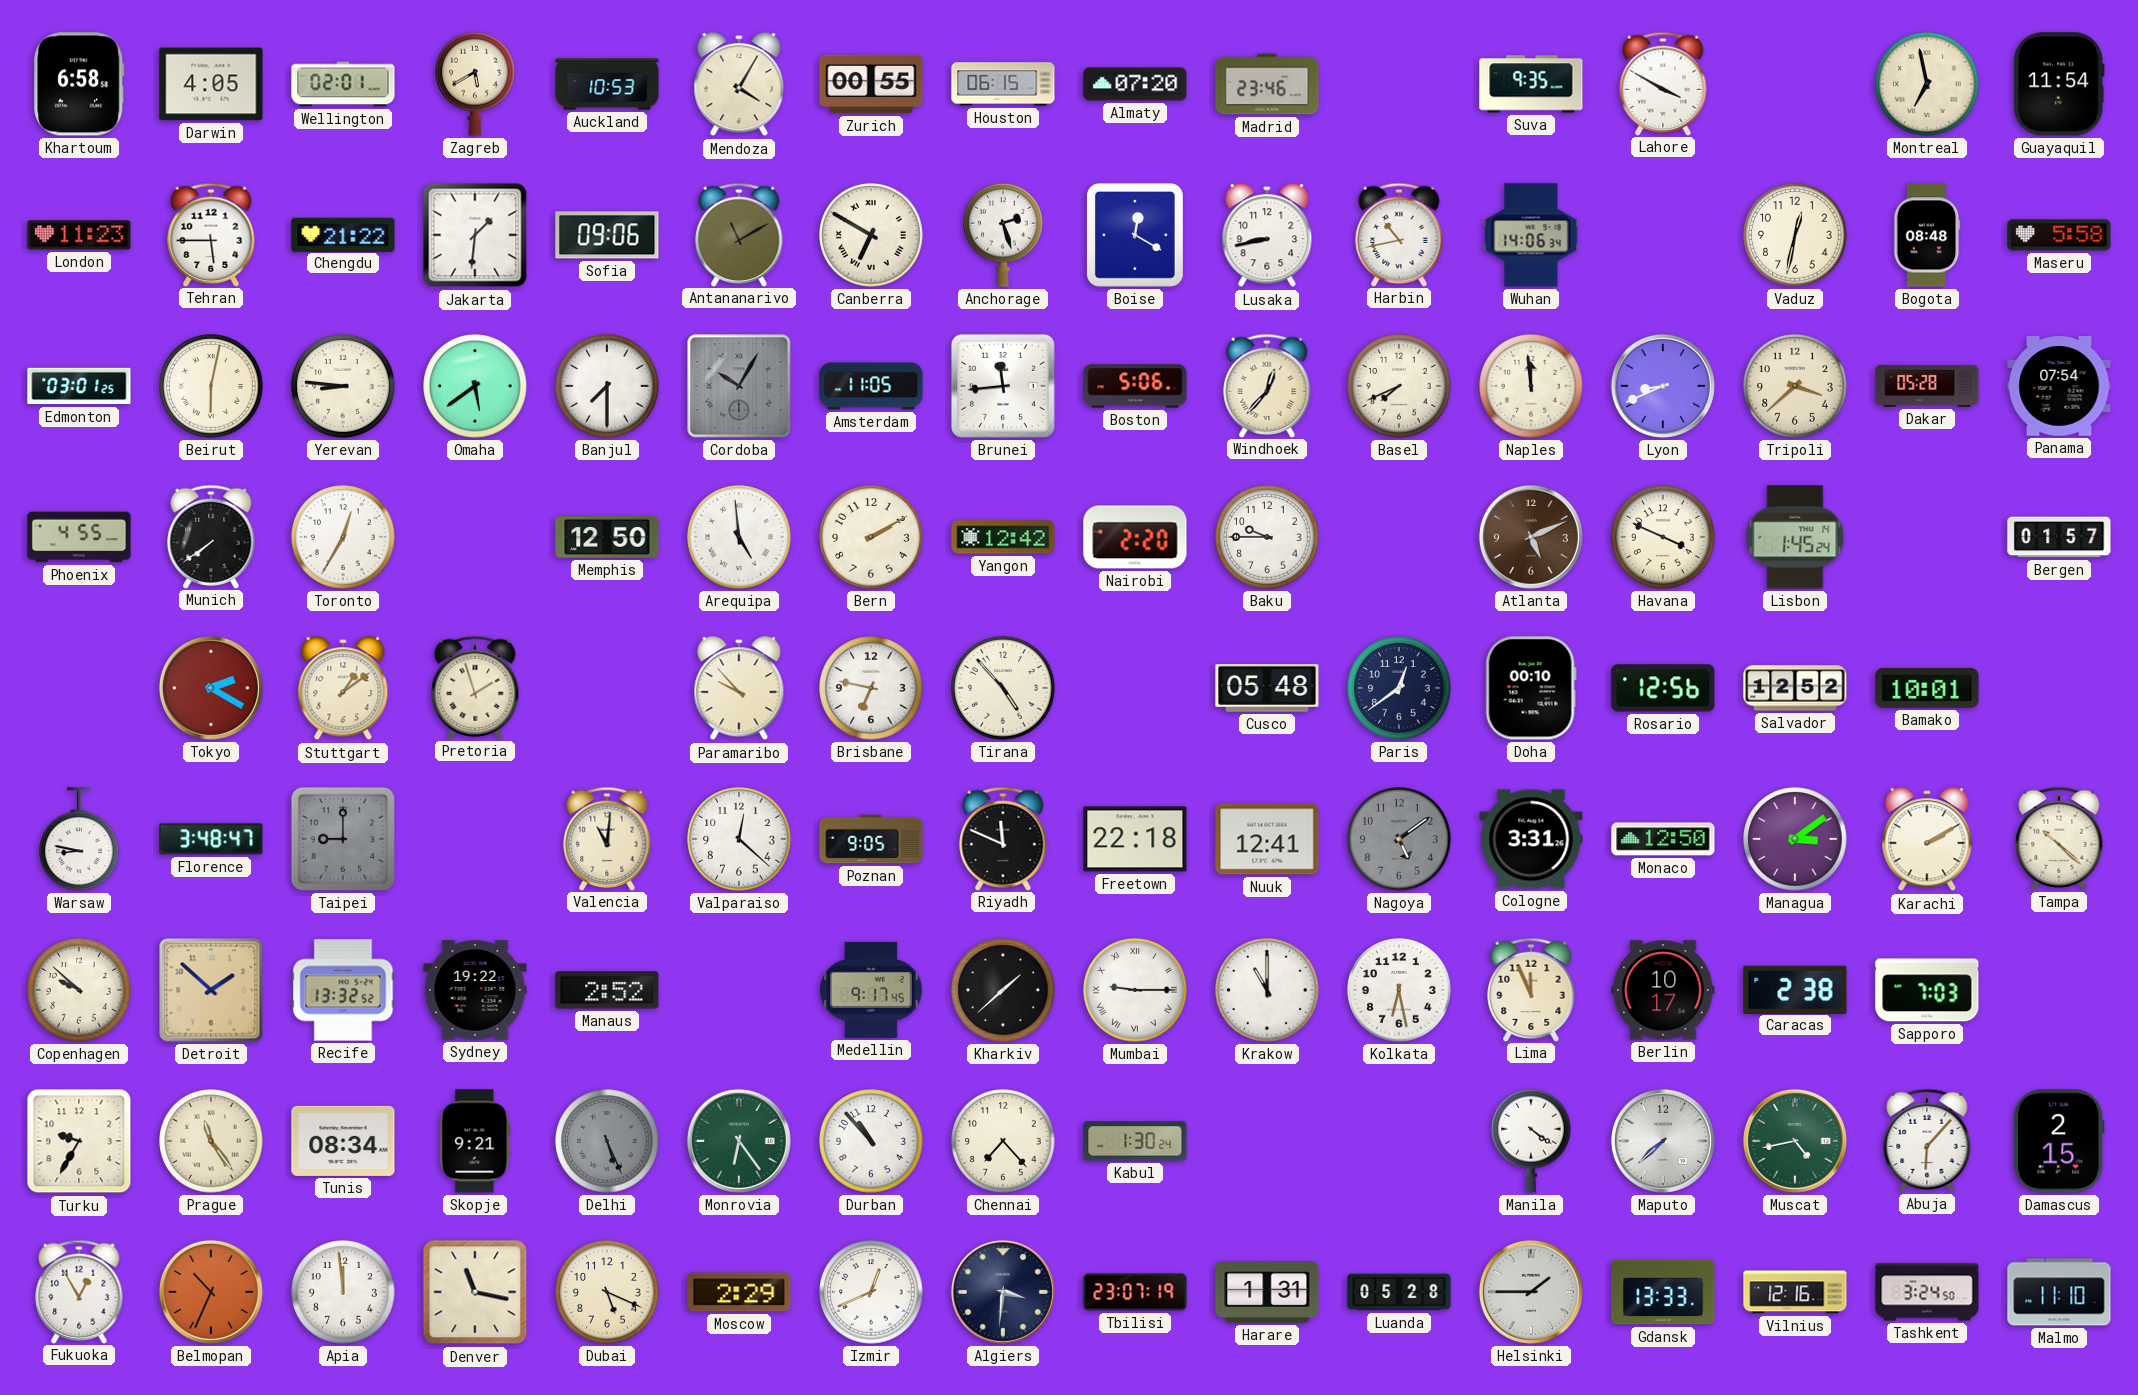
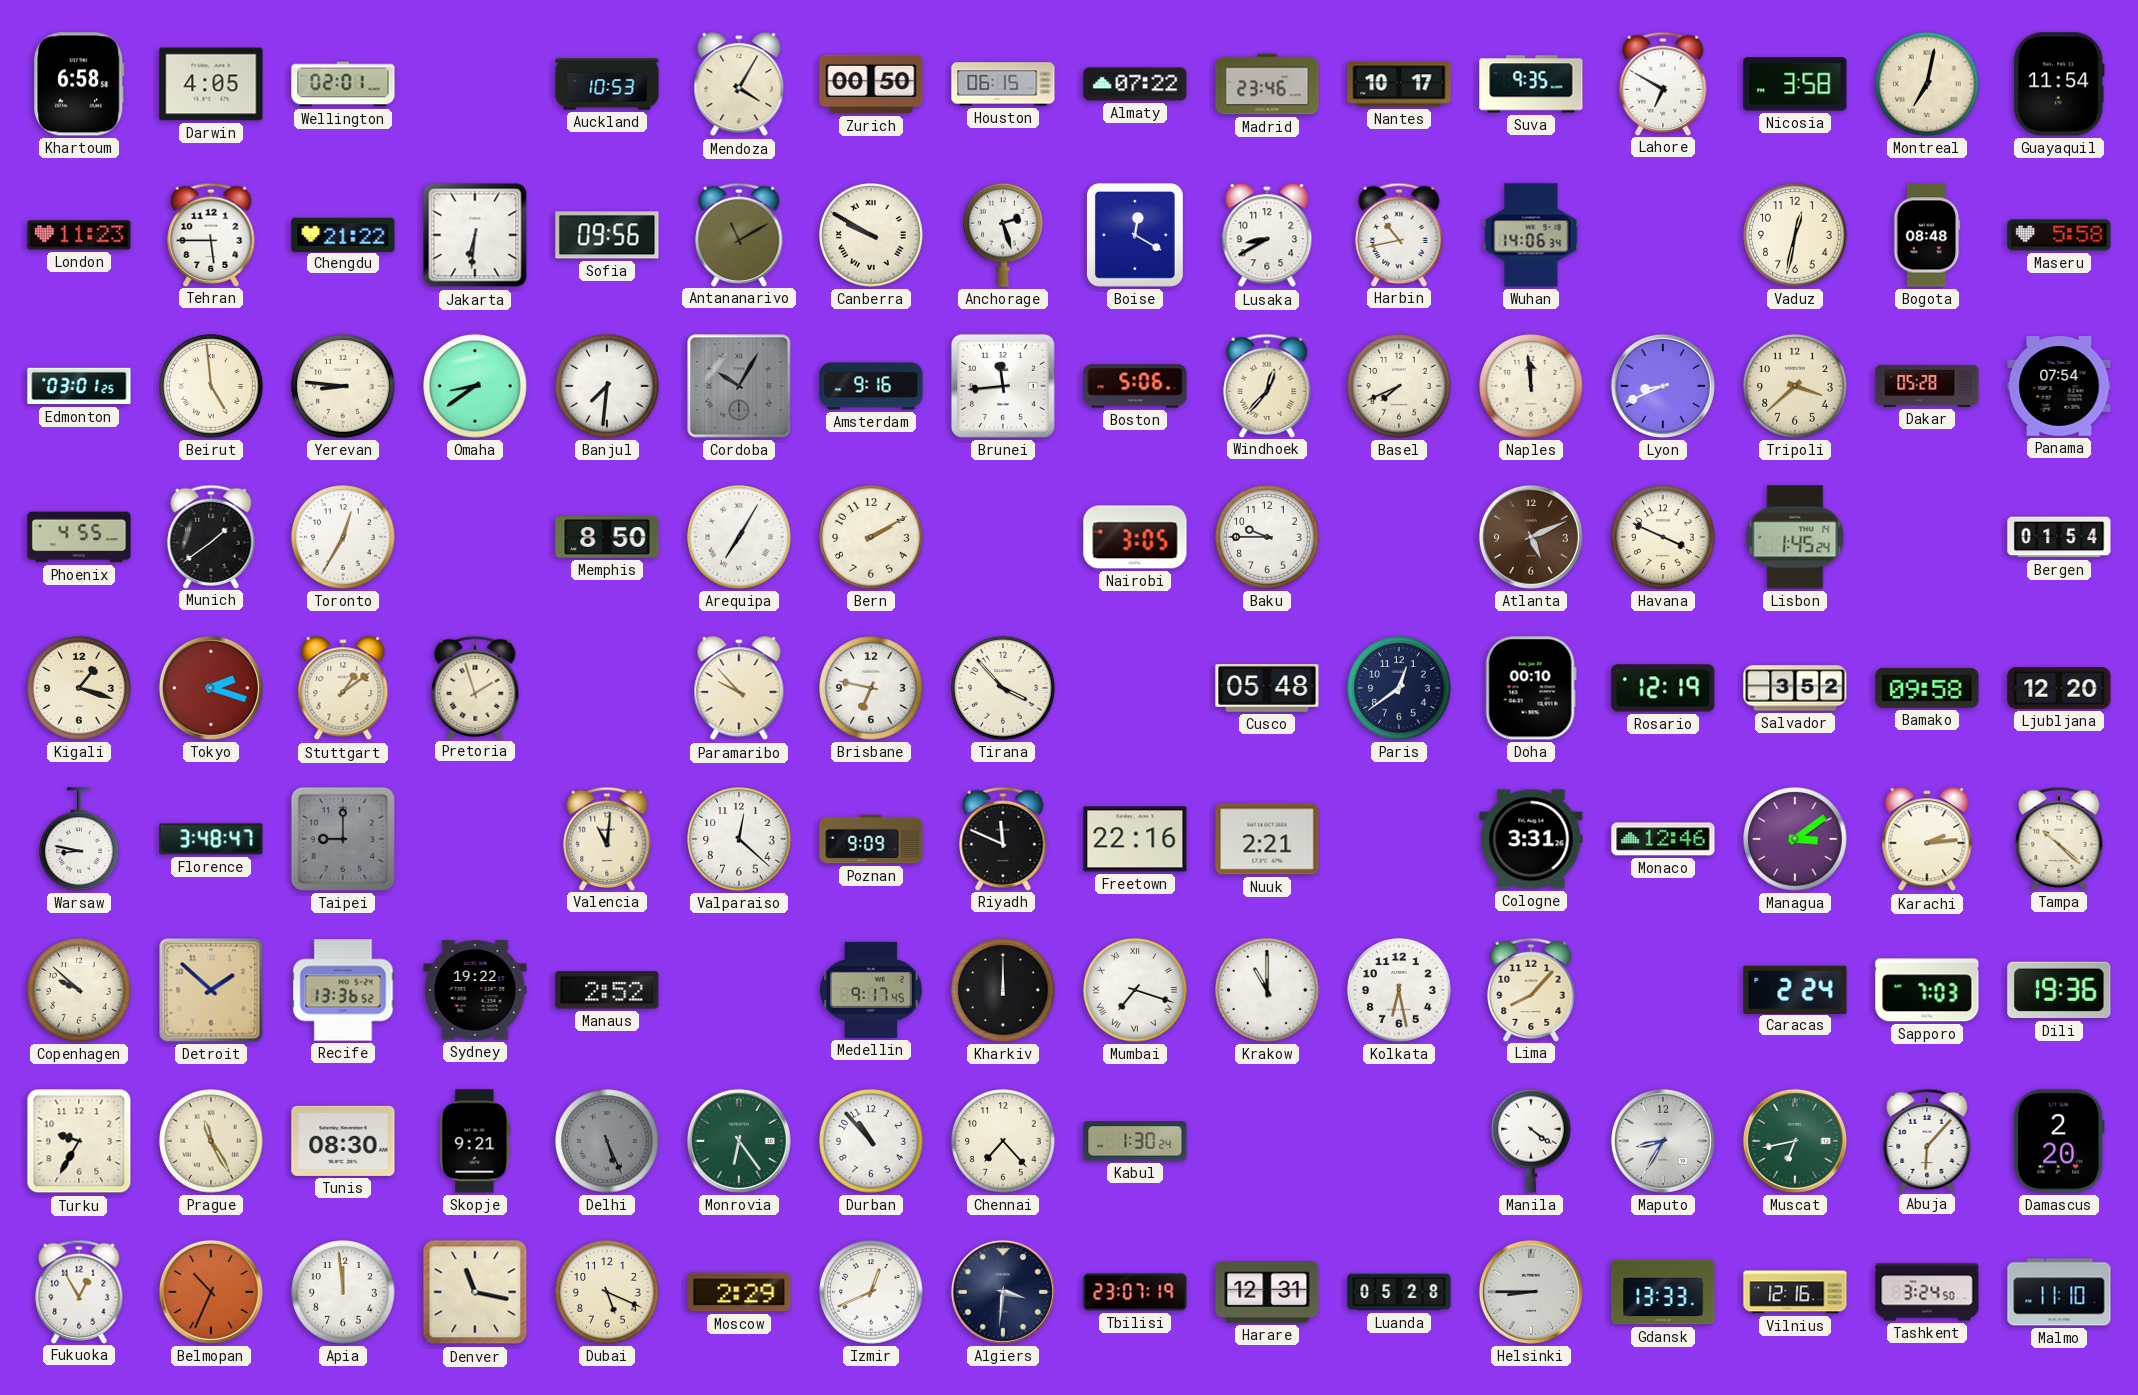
Zagreb: 5:40 -> none (475, 84)
Zurich: 00:55 -> 00:50 (871, 84)
Almaty: 07:20 -> 07:22 (1135, 84)
Nantes: none -> 10:17 (1399, 84)
Lahore: 3:50 -> 6:50 (1663, 83)
Nicosia: none -> 3:58 (1795, 84)
Montreal: 6:58 -> 7:02 (1927, 84)
Jakarta: 1:31 -> 6:31 (475, 235)
Sofia: 09:06 -> 09:56 (607, 235)
Canberra: 6:50 -> 9:50 (871, 235)
Lusaka: 8:43 -> 8:40 (1267, 236)
Beirut: 6:02 -> 4:59 (211, 386)
Omaha: 5:39 -> 8:39 (475, 386)
Banjul: 7:30 -> 7:31 (607, 386)
Amsterdam: 11:05 -> 9:16 (871, 386)
Munich: 7:39 -> 1:39 (211, 536)
Memphis: 12:50 -> 8:50 (607, 537)
Arequipa: 4:59 -> 7:05 (739, 537)
Yangon: 12:42 -> none (1003, 537)
Nairobi: 2:20 -> 3:05 (1135, 537)
Bergen: 01:57 -> 01:54 (2059, 537)
Kigali: none -> 1:18 (79, 688)
Tokyo: 2:20 -> 2:18 (211, 688)
Tirana: 4:53 -> 3:53 (1003, 688)
Rosario: 12:56 -> 12:19 (1663, 688)
Salvador: 12:52 -> 3:52 (1795, 688)
Bamako: 10:01 -> 09:58 (1927, 688)
Ljubljana: none -> 12:20 (2059, 688)
Poznan: 9:05 -> 9:09 (871, 839)
Freetown: 22:18 -> 22:16 (1135, 839)
Nuuk: 12:41 -> 2:21 (1267, 839)
Nagoya: 5:09 -> none (1399, 839)
Monaco: 12:50 -> 12:46 (1663, 839)
Karachi: 2:10 -> 2:14 (1927, 840)
Recife: 13:32 -> 13:36 (343, 990)
Kharkiv: 1:38 -> 12:00 (1003, 990)
Mumbai: 9:15 -> 7:18 (1135, 990)
Lima: 11:56 -> 8:07 (1531, 989)
Berlin: 10:17 -> none (1663, 990)
Caracas: 2:38 -> 2:24 (1795, 989)
Dili: none -> 19:36 (2059, 990)
Prague: 11:24 -> 11:25 (211, 1141)
Tunis: 08:34 -> 08:30 (343, 1141)
Maputo: 7:38 -> 8:35 (1663, 1141)
Muscat: 4:43 -> 6:43 (1795, 1141)
Damascus: 2:15 -> 2:20 (2059, 1141)
Harare: 1:31 -> 12:31 (1267, 1293)
Helsinki: 1:45 -> 8:45 (1531, 1292)
